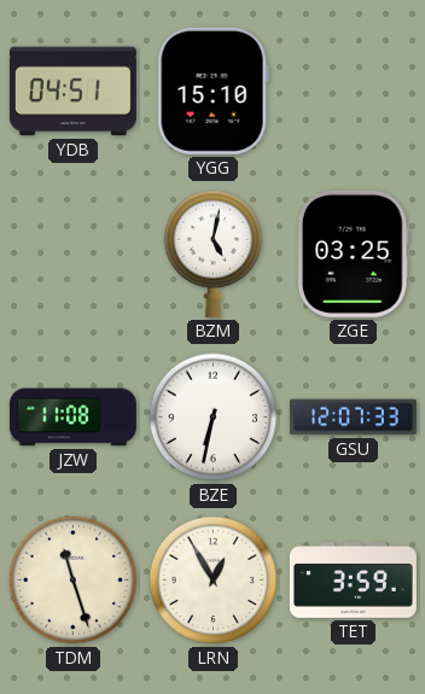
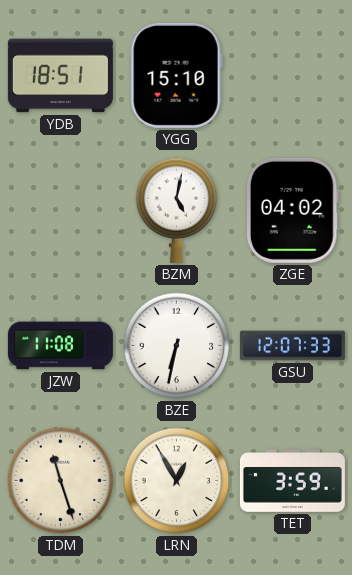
YDB: 04:51 -> 18:51 (60, 76)
ZGE: 03:25 -> 04:02 (292, 210)
